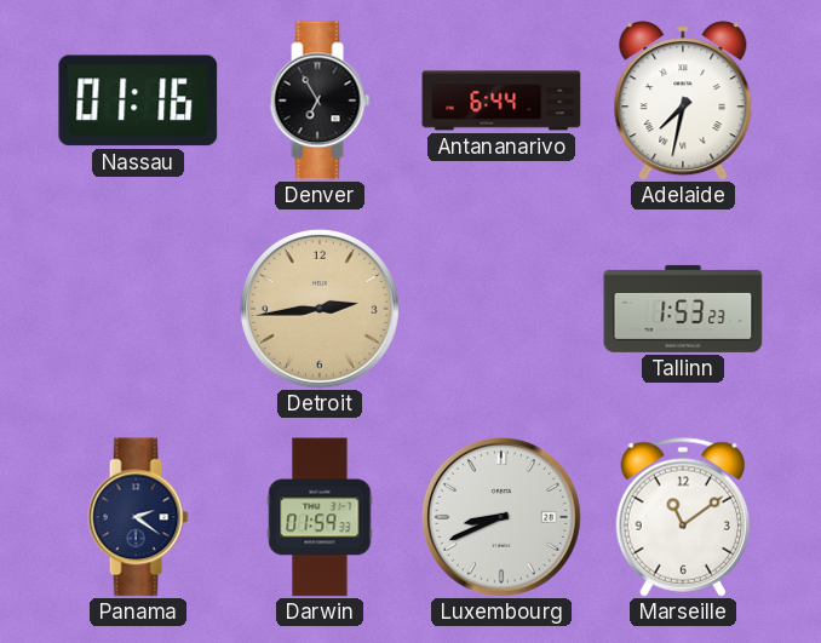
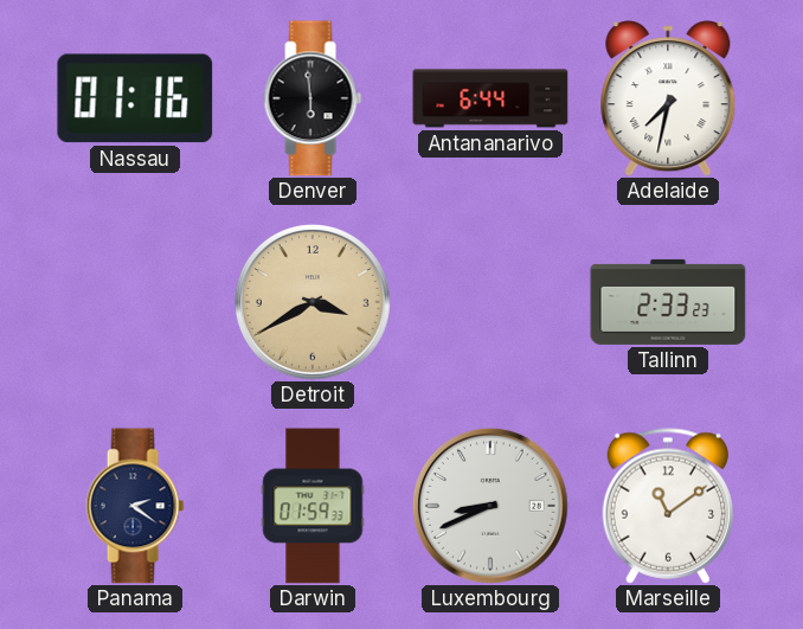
Denver: 6:55 -> 5:59 (313, 98)
Detroit: 2:44 -> 3:40 (313, 302)
Tallinn: 1:53 -> 2:33 (668, 302)
